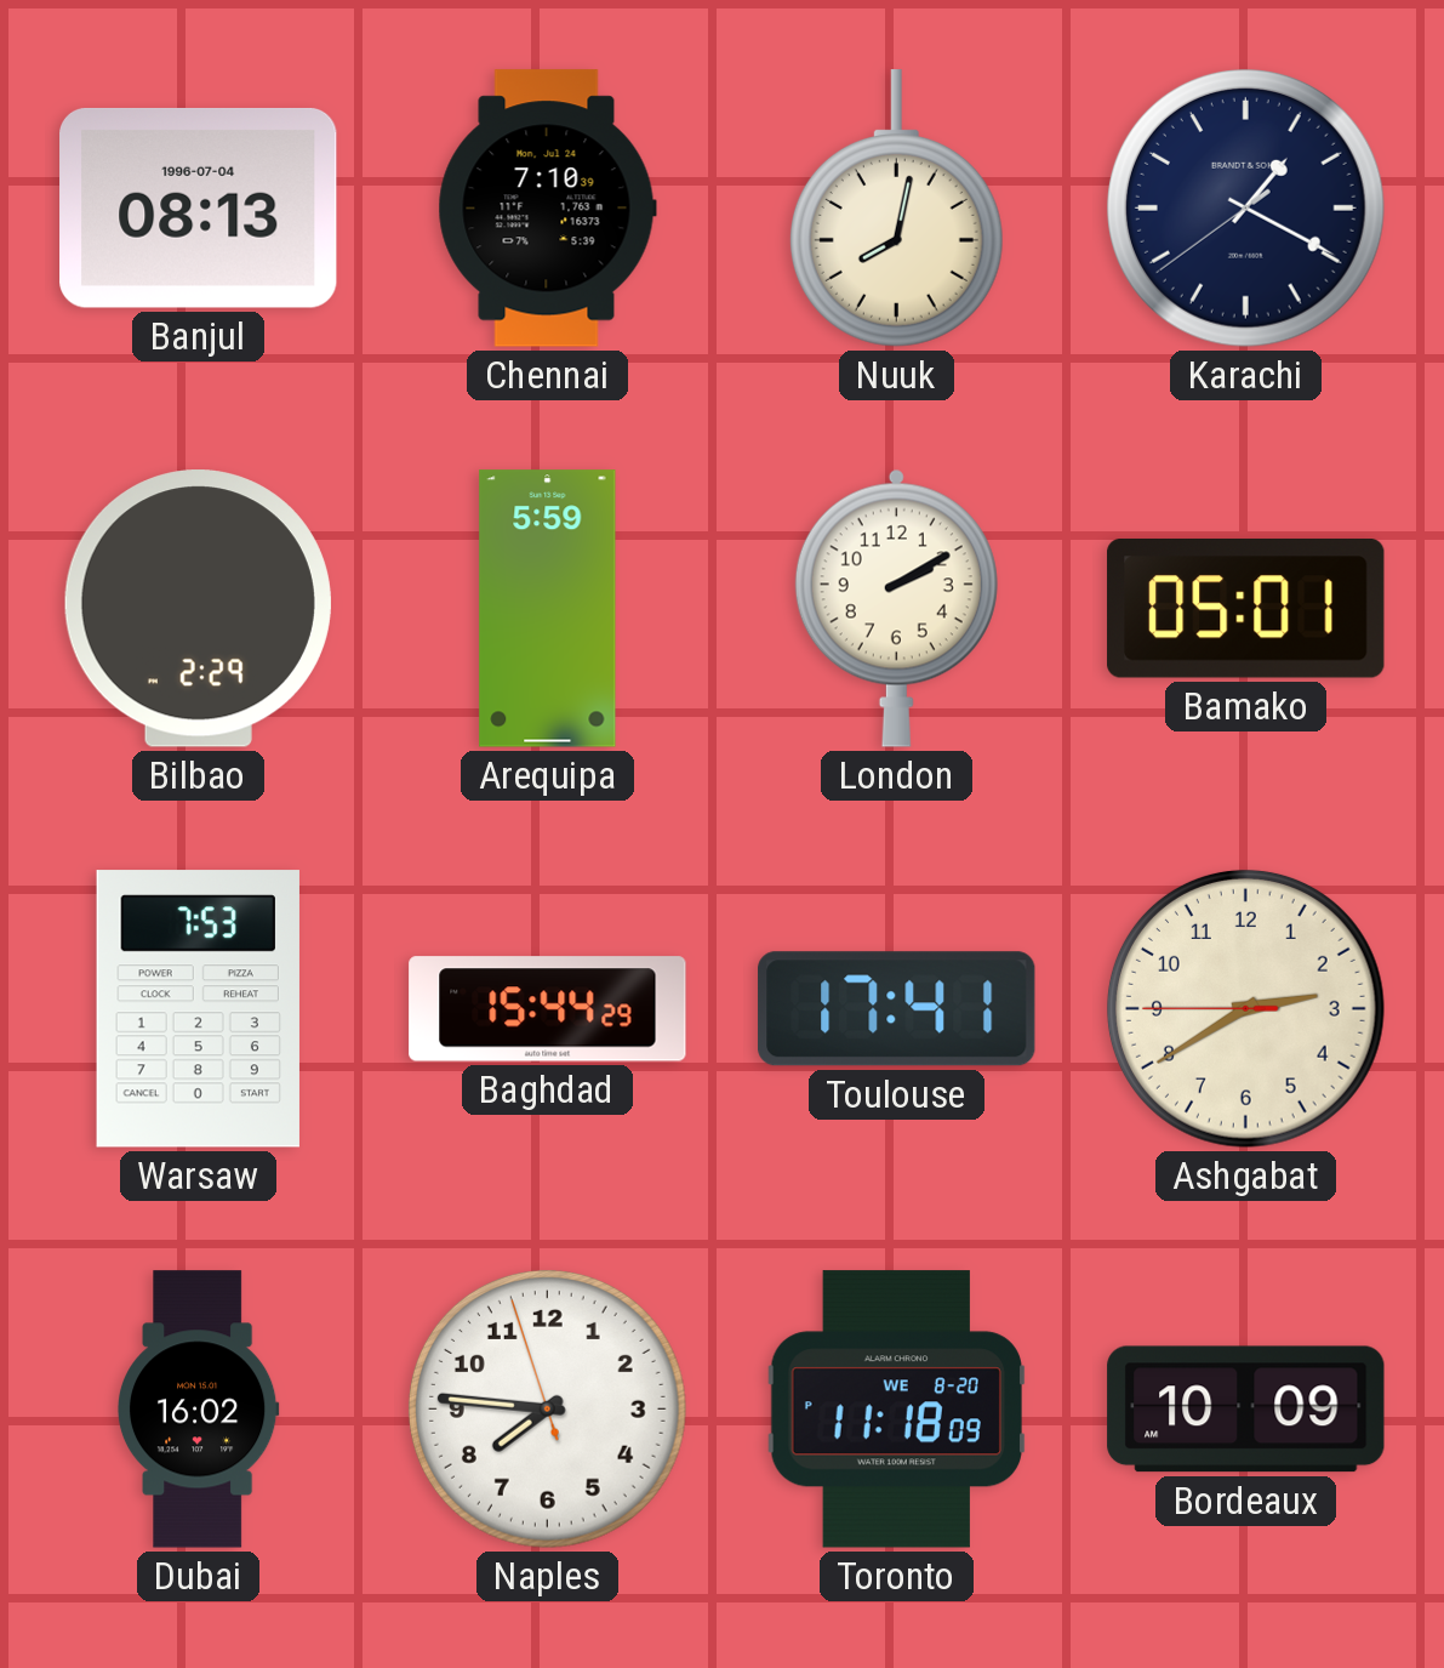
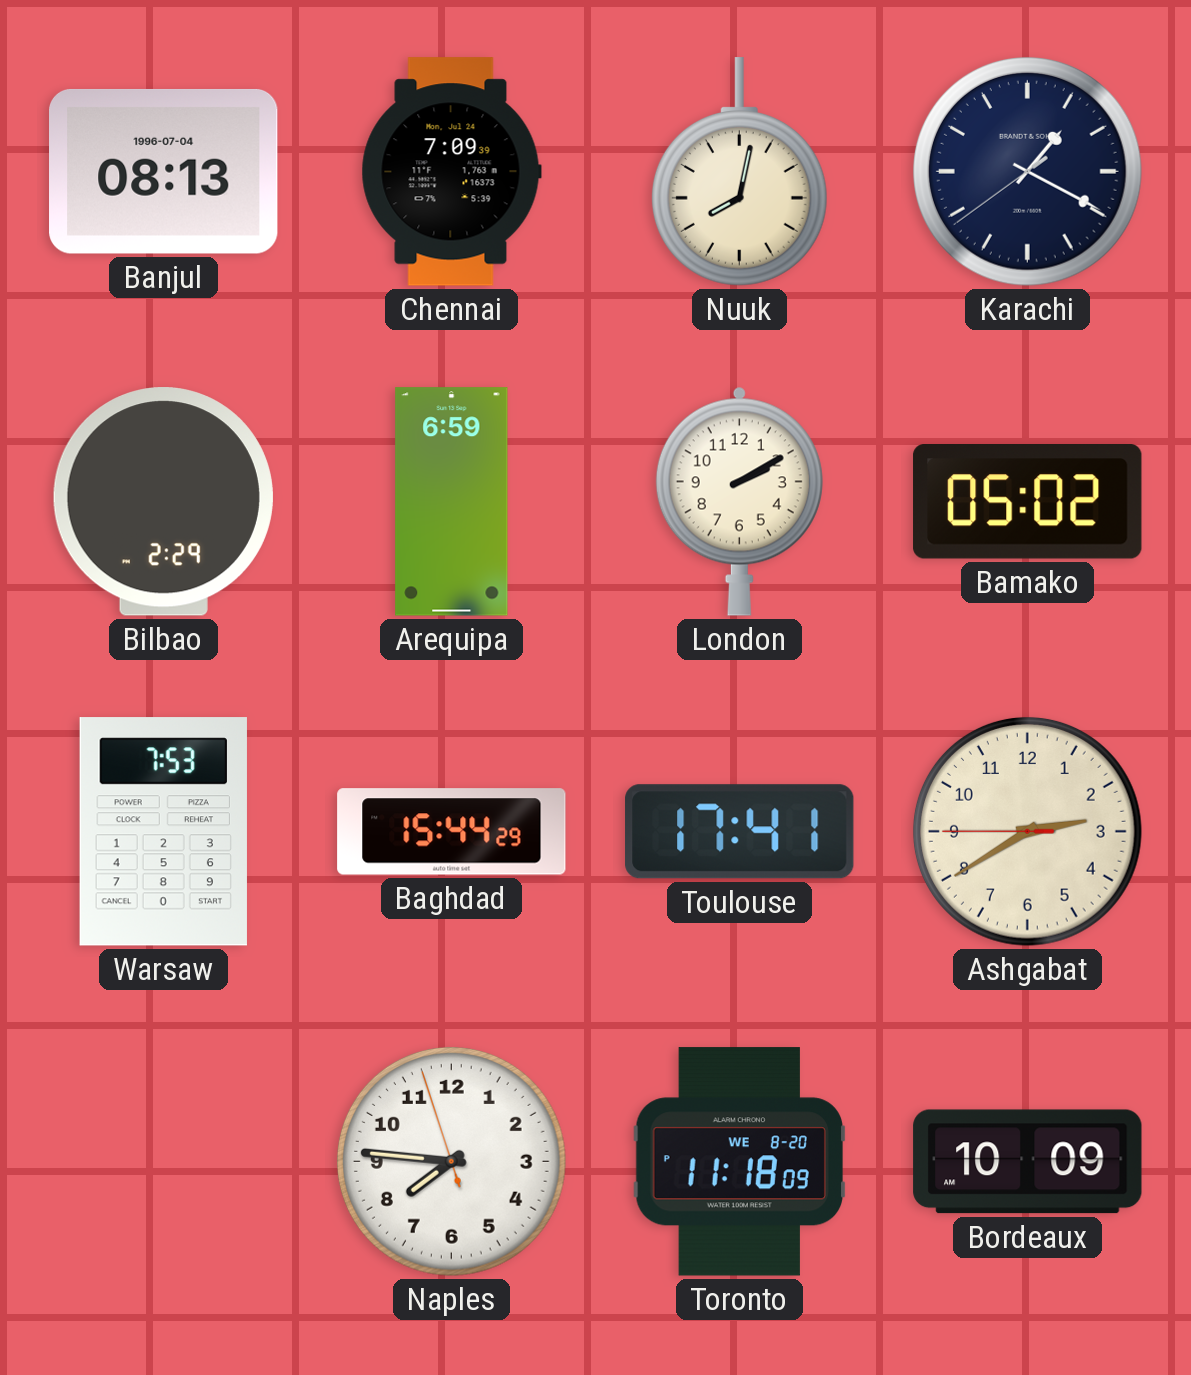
Chennai: 7:10 -> 7:09 (451, 172)
Arequipa: 5:59 -> 6:59 (452, 502)
Bamako: 05:01 -> 05:02 (1028, 502)
Dubai: 16:02 -> none (198, 1410)
